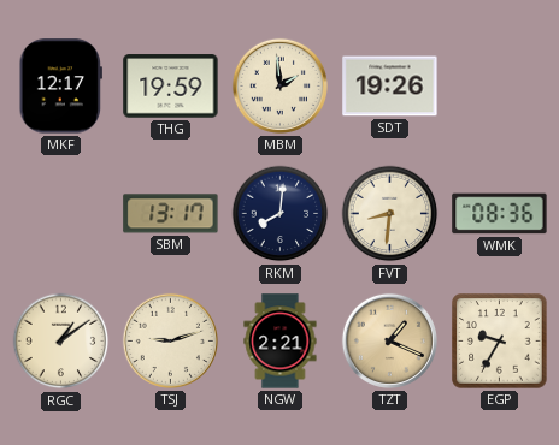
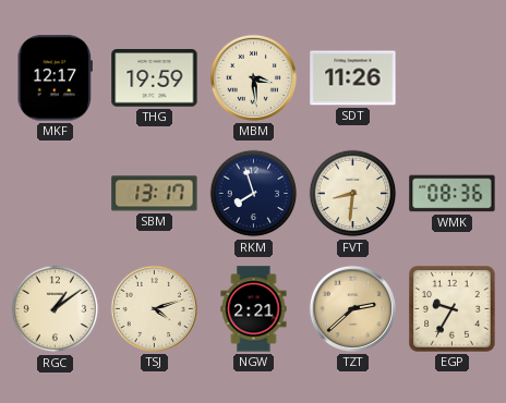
MBM: 1:59 -> 3:29 (253, 77)
SDT: 19:26 -> 11:26 (353, 78)
RKM: 8:01 -> 7:57 (254, 194)
TSJ: 9:12 -> 4:12 (154, 308)
TZT: 1:19 -> 2:38 (352, 308)
